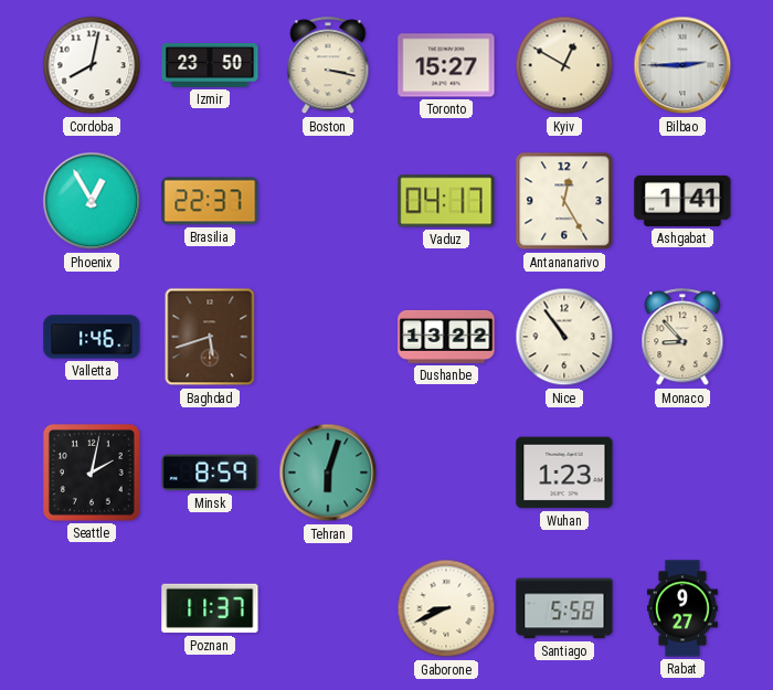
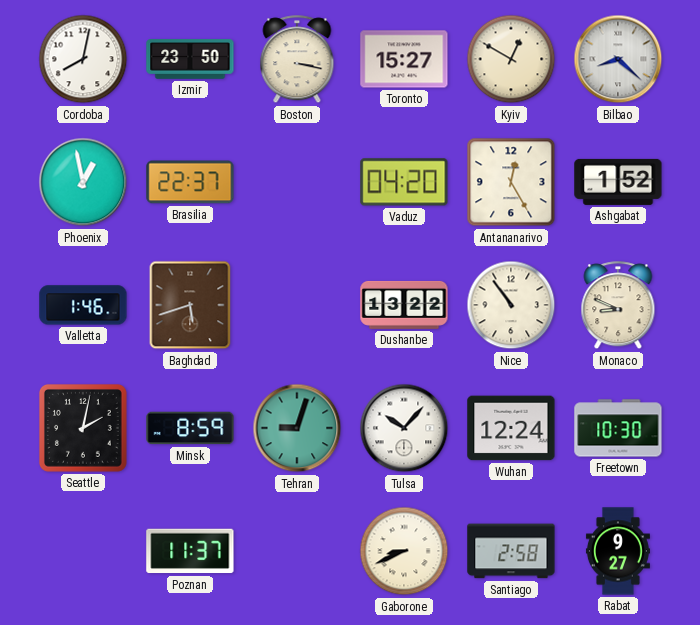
Bilbao: 2:45 -> 8:22 (618, 59)
Phoenix: 12:55 -> 12:58 (83, 182)
Vaduz: 04:17 -> 04:20 (404, 182)
Ashgabat: 1:41 -> 1:52 (618, 182)
Monaco: 8:53 -> 8:49 (618, 306)
Tehran: 6:03 -> 9:03 (297, 428)
Tulsa: none -> 10:07 (404, 428)
Wuhan: 1:23 -> 12:24 (511, 428)
Freetown: none -> 10:30 (618, 428)
Santiago: 5:58 -> 2:58 (511, 551)
